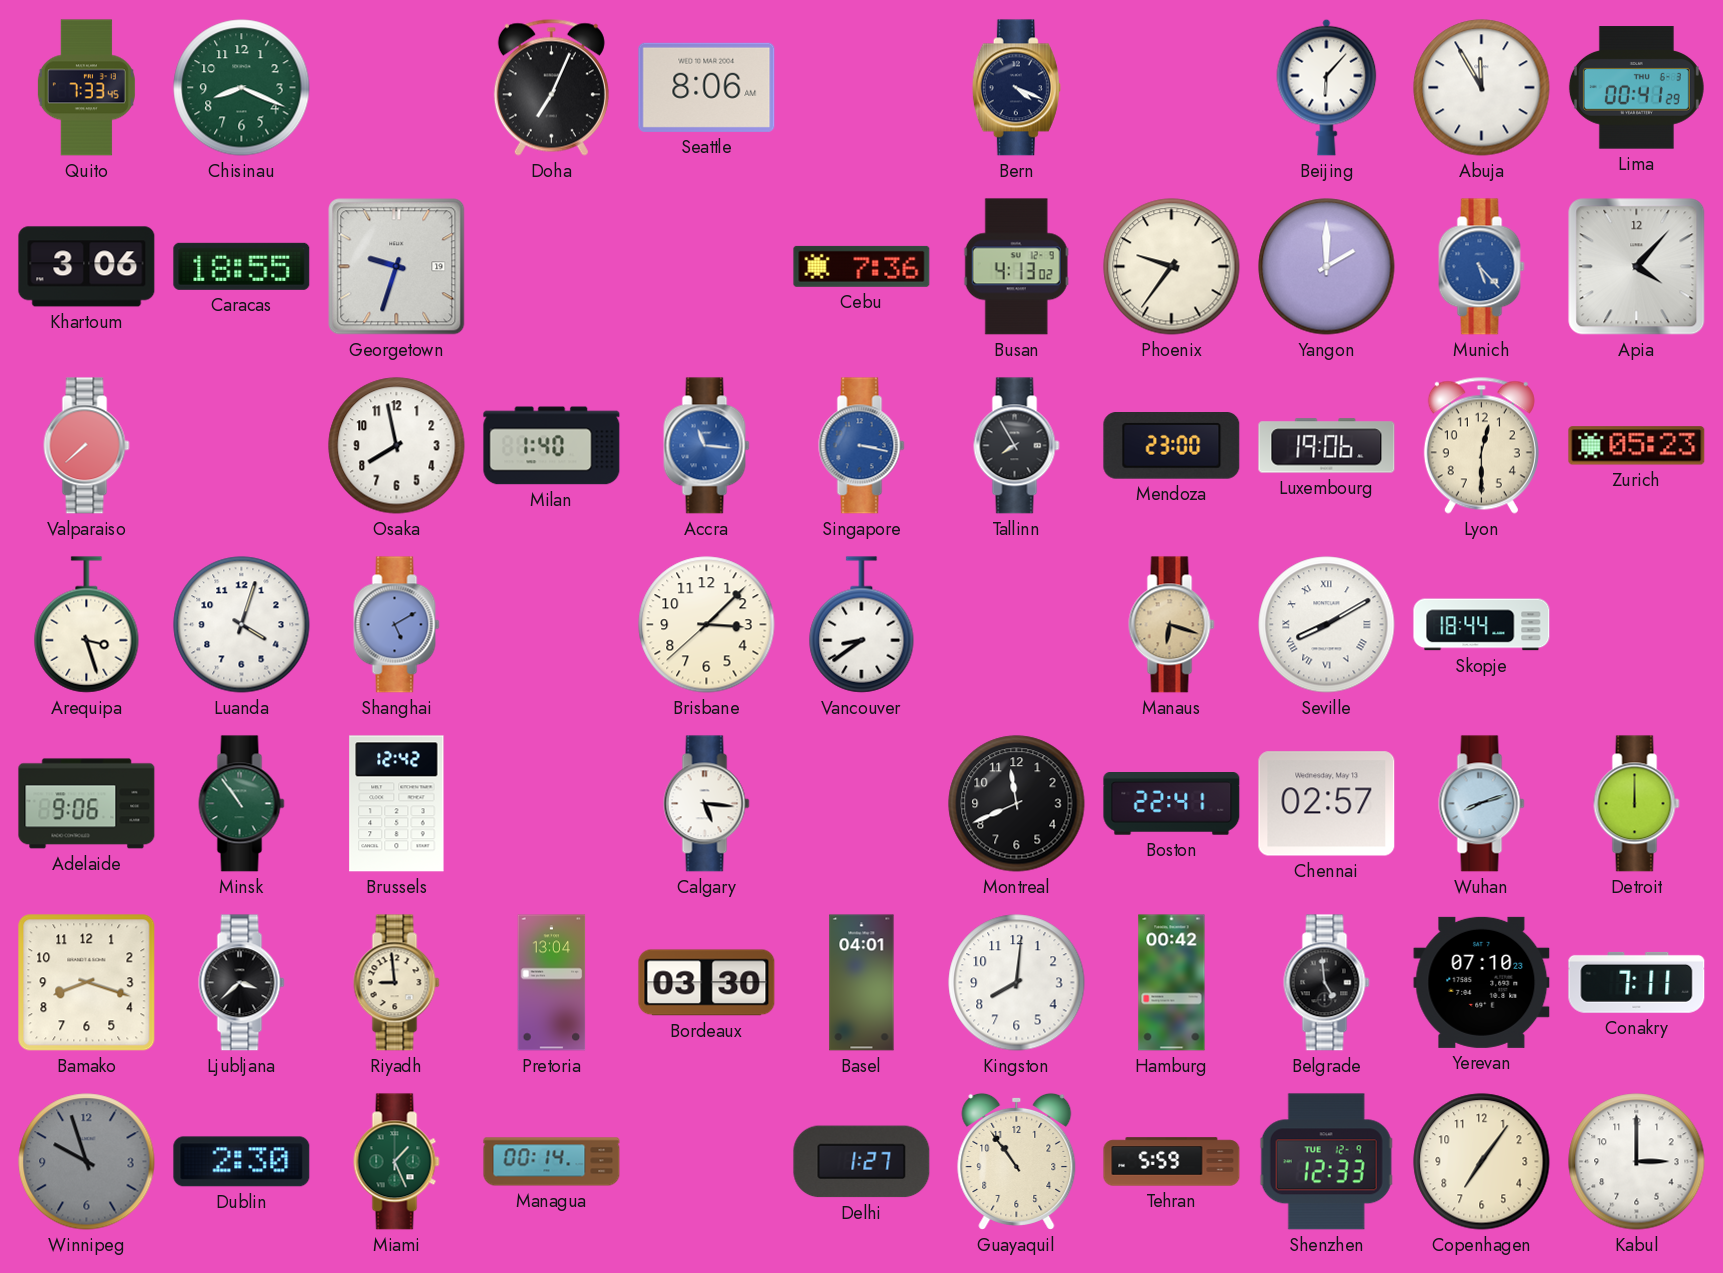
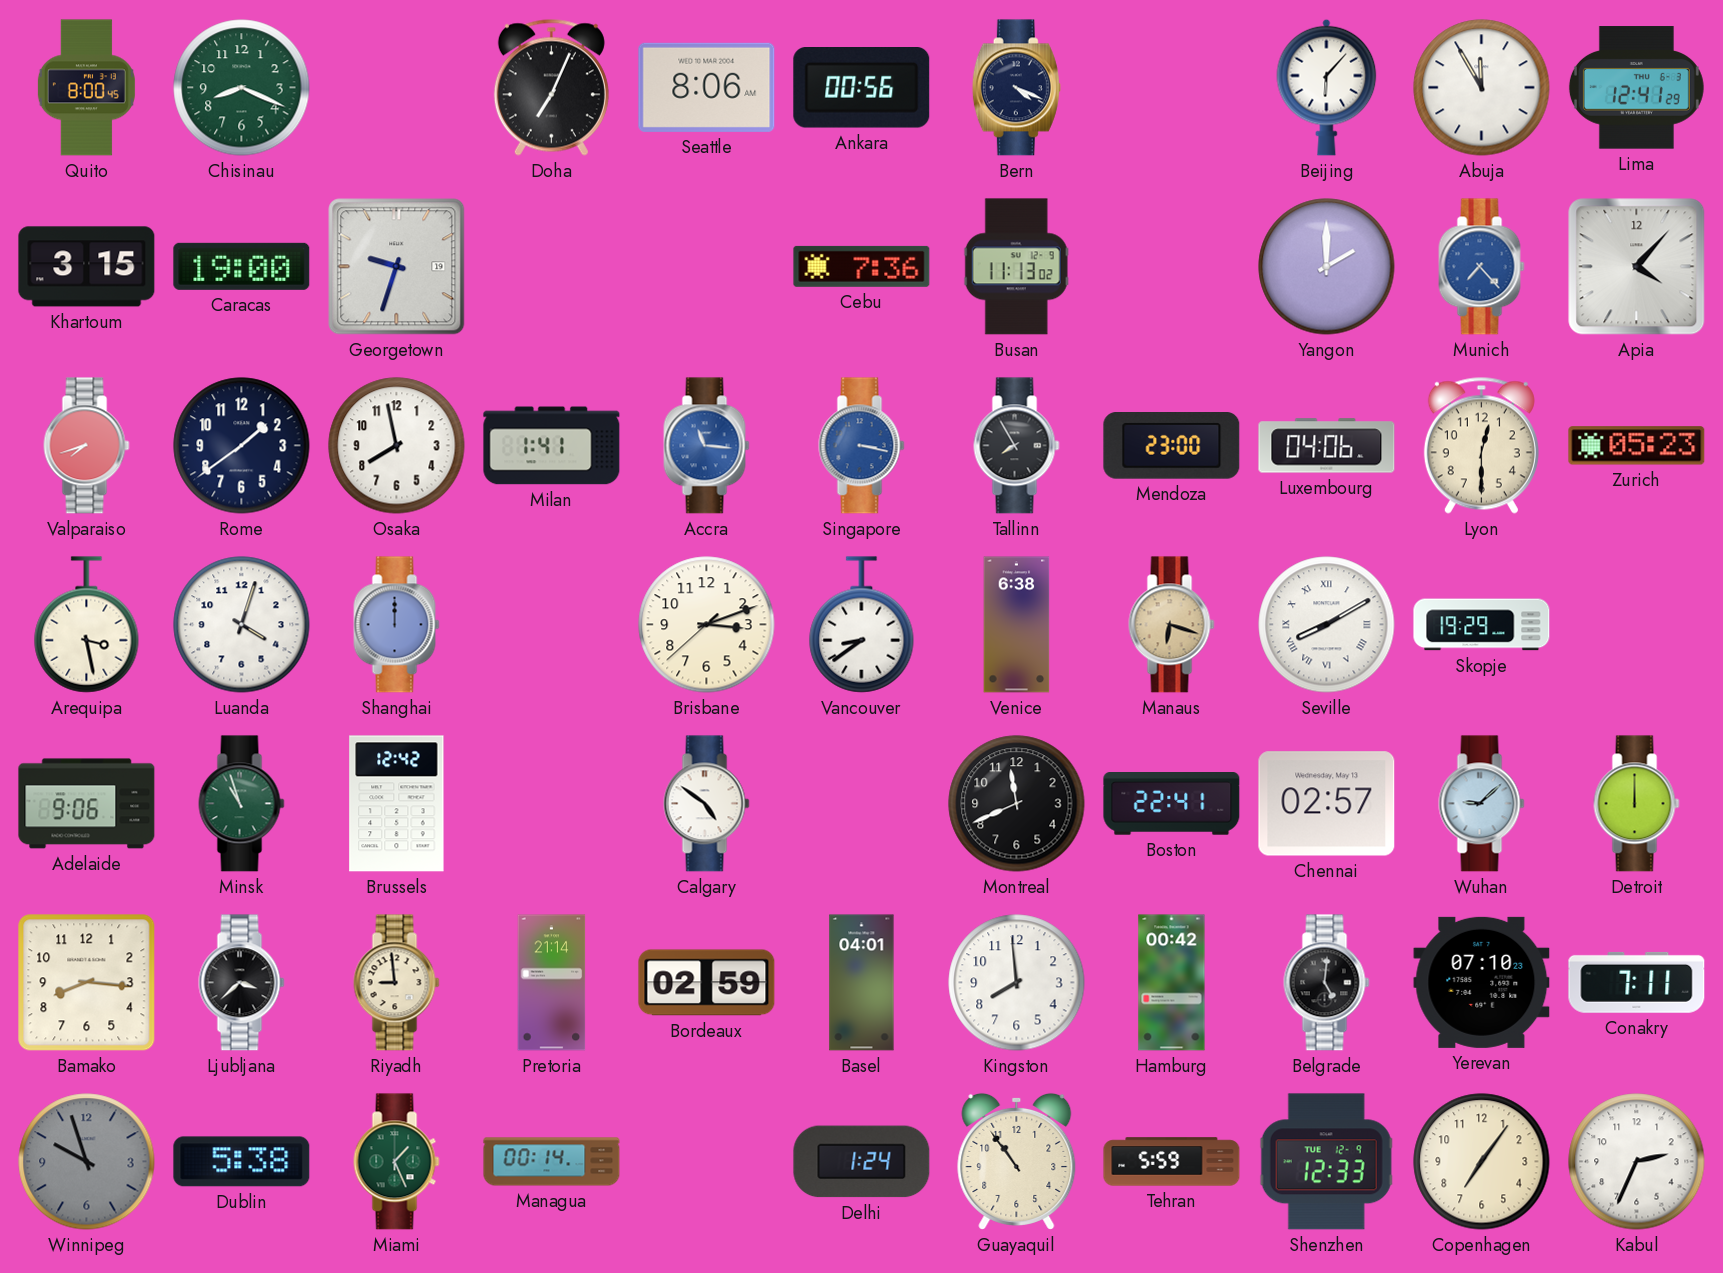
Quito: 7:33 -> 8:00 (86, 88)
Ankara: none -> 00:56 (862, 88)
Lima: 00:41 -> 12:41 (1636, 88)
Khartoum: 3:06 -> 3:15 (87, 267)
Caracas: 18:55 -> 19:00 (242, 266)
Busan: 4:13 -> 11:13 (1016, 267)
Phoenix: 9:36 -> none (1172, 267)
Munich: 5:23 -> 7:23 (1482, 267)
Valparaiso: 7:38 -> 7:42 (87, 446)
Rome: none -> 1:39 (242, 446)
Milan: 1:40 -> 1:41 (552, 446)
Luxembourg: 19:06 -> 04:06 (1327, 446)
Arequipa: 3:27 -> 3:28 (87, 625)
Shanghai: 5:10 -> 12:00 (397, 625)
Brisbane: 3:07 -> 3:11 (707, 625)
Venice: none -> 6:38 (1017, 625)
Skopje: 18:44 -> 19:29 (1482, 625)
Minsk: 10:54 -> 10:57 (242, 804)
Calgary: 5:16 -> 4:51 (707, 804)
Wuhan: 8:12 -> 9:08 (1482, 804)
Bamako: 8:18 -> 8:16 (87, 983)
Pretoria: 13:04 -> 21:14 (552, 983)
Bordeaux: 03:30 -> 02:59 (707, 983)
Kingston: 8:01 -> 7:59 (1017, 983)
Belgrade: 4:59 -> 5:01 (1327, 983)
Dublin: 2:30 -> 5:38 (242, 1162)
Delhi: 1:27 -> 1:24 (862, 1162)
Kabul: 3:00 -> 2:34 (1637, 1162)
